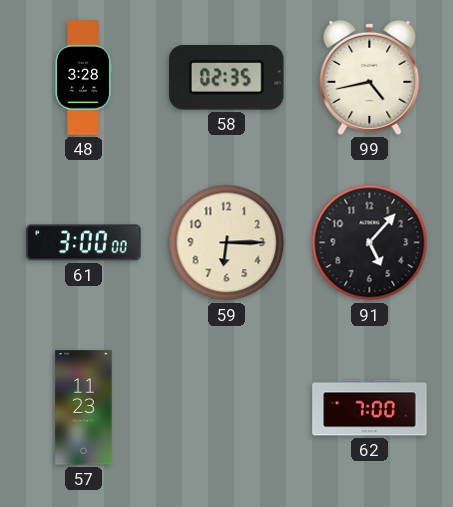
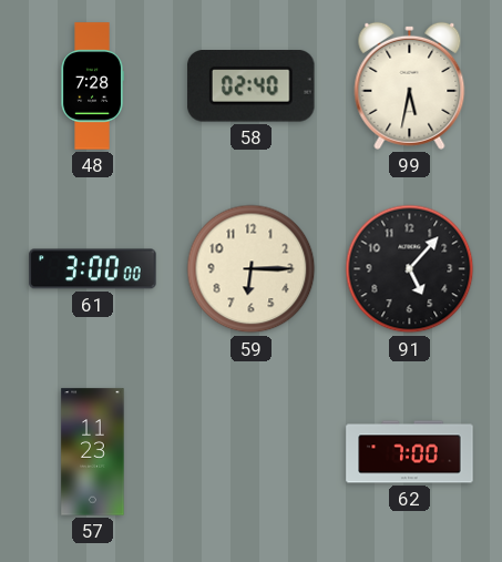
48: 3:28 -> 7:28 (92, 86)
58: 02:35 -> 02:40 (252, 86)
99: 4:43 -> 5:32 (410, 85)
